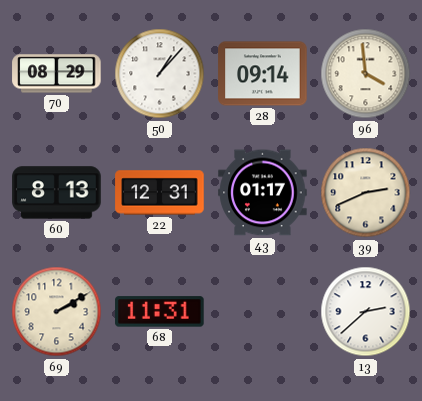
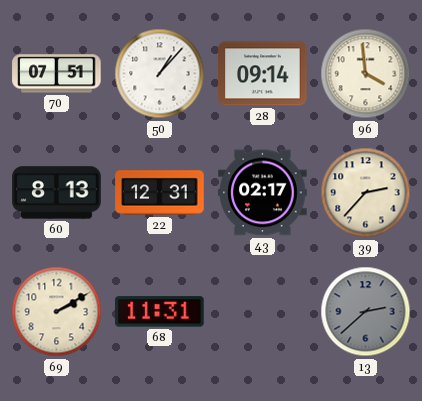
70: 08:29 -> 07:51 (57, 74)
43: 01:17 -> 02:17 (263, 193)
39: 2:41 -> 2:37 (366, 193)
13 dial: white -> grey (366, 312)
